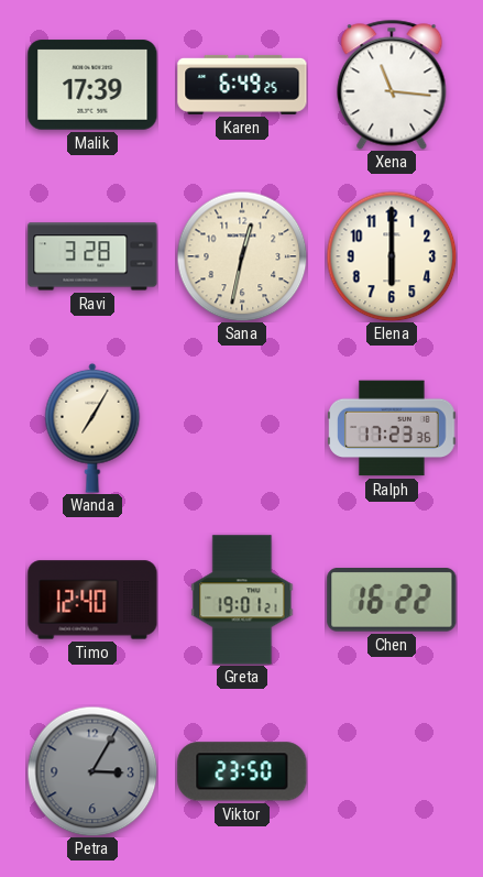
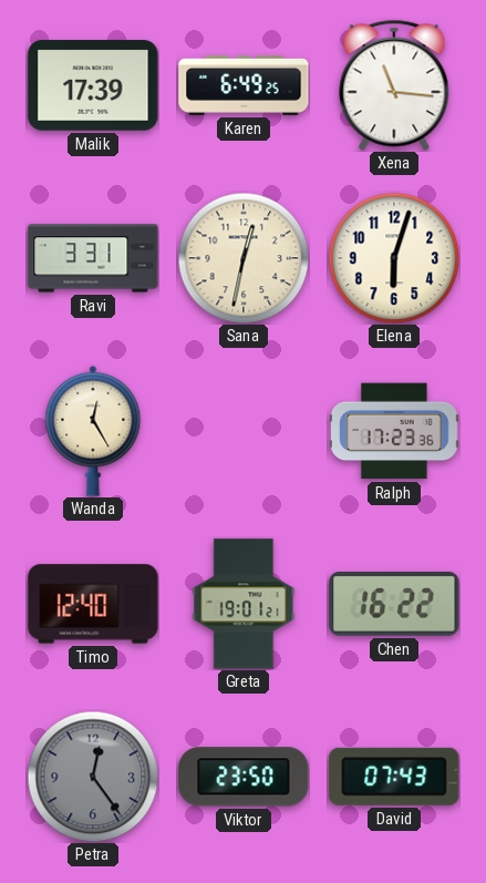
Ravi: 3:28 -> 3:31 (93, 258)
Elena: 6:00 -> 6:03 (394, 258)
Wanda: 7:05 -> 12:25 (93, 431)
Petra: 3:05 -> 12:24 (93, 777)
David: none -> 07:43 (394, 777)
